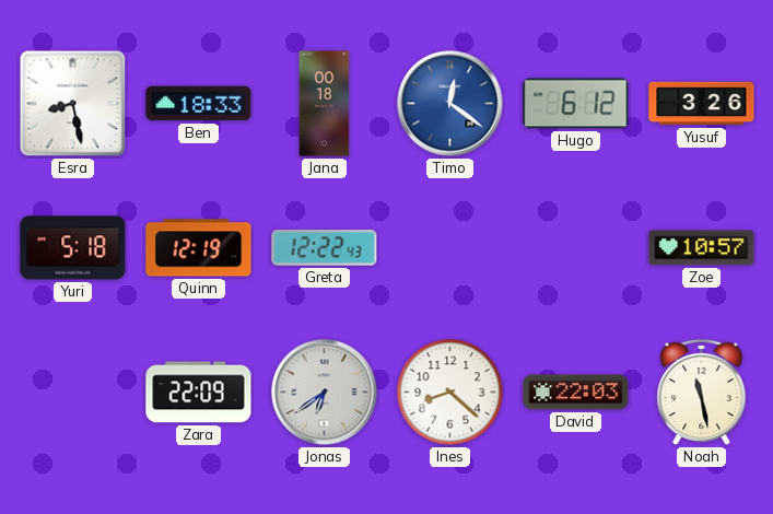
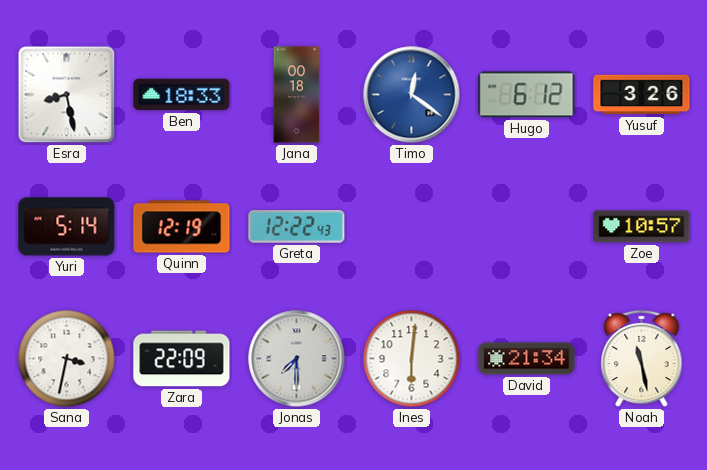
Yuri: 5:18 -> 5:14 (67, 227)
Sana: none -> 3:32 (67, 359)
Jonas: 6:39 -> 7:30 (297, 359)
Ines: 8:22 -> 6:01 (412, 359)
David: 22:03 -> 21:34 (527, 359)
